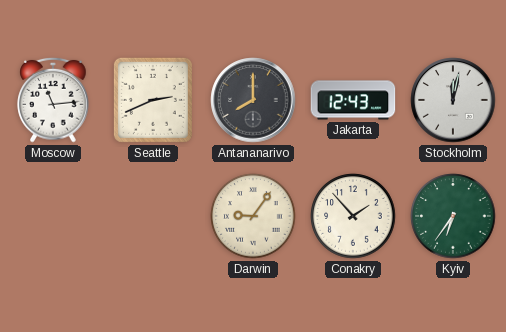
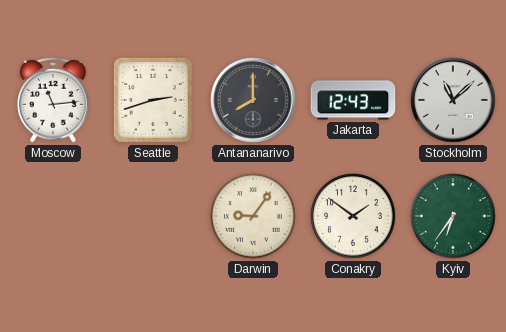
Seattle: 2:41 -> 2:42 (153, 100)
Stockholm: 12:02 -> 11:08 (453, 100)
Conakry: 1:53 -> 1:51 (353, 216)
